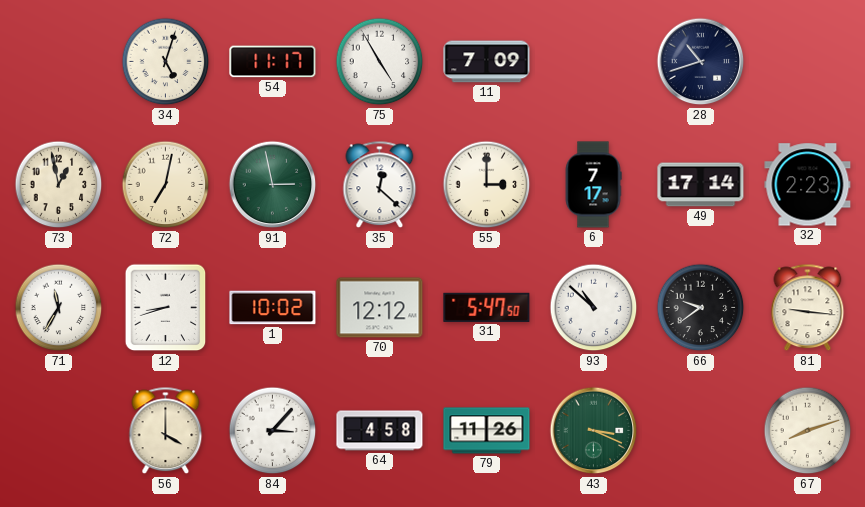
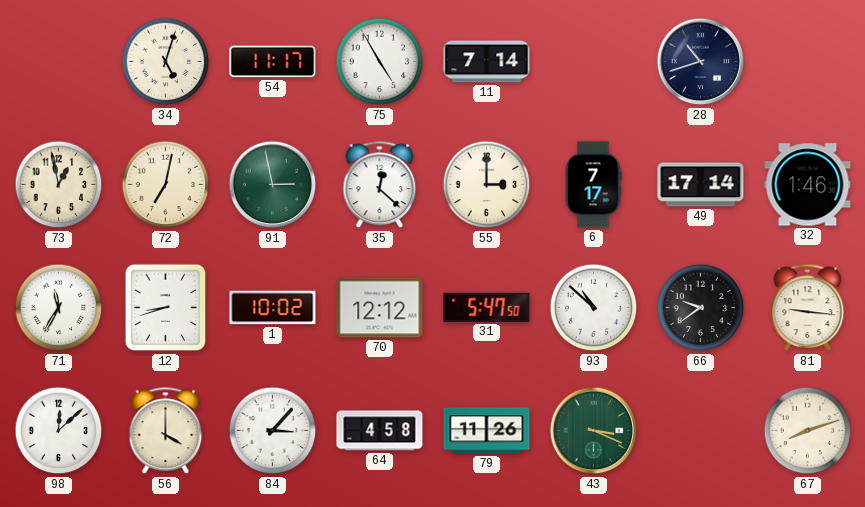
11: 7:09 -> 7:14 (487, 62)
32: 2:23 -> 1:46 (808, 185)
98: none -> 12:08 (59, 431)
